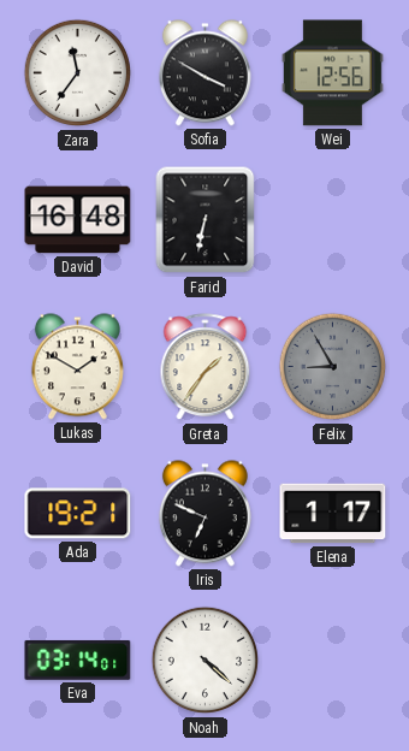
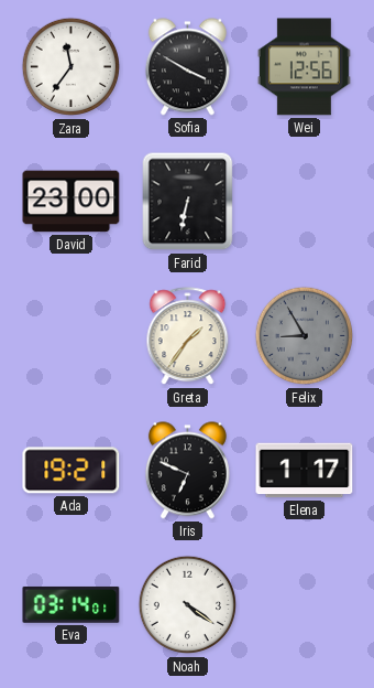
David: 16:48 -> 23:00 (71, 202)
Lukas: 1:50 -> none (77, 367)
Noah: 4:22 -> 4:21 (188, 605)
